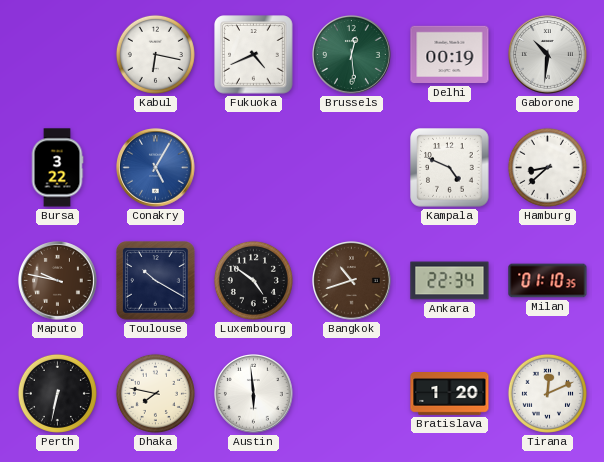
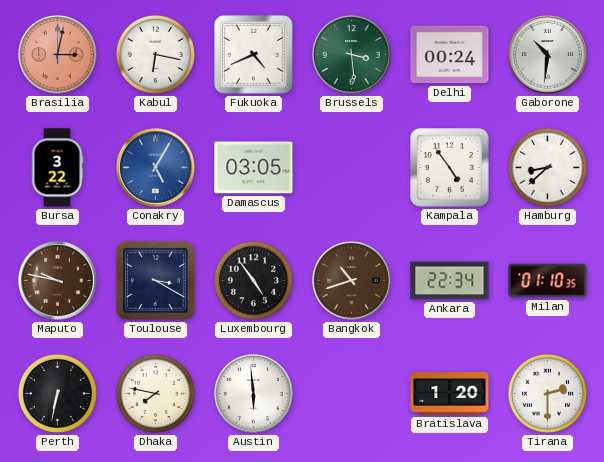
Brasilia: none -> 3:02 (58, 55)
Brussels: 12:29 -> 3:29 (352, 55)
Delhi: 00:19 -> 00:24 (450, 55)
Damascus: none -> 03:05 (254, 168)
Kampala: 4:49 -> 4:54 (450, 168)
Toulouse: 10:20 -> 3:20 (156, 281)
Luxembourg: 4:51 -> 4:54 (253, 280)
Tirana: 12:11 -> 2:30 (547, 393)
